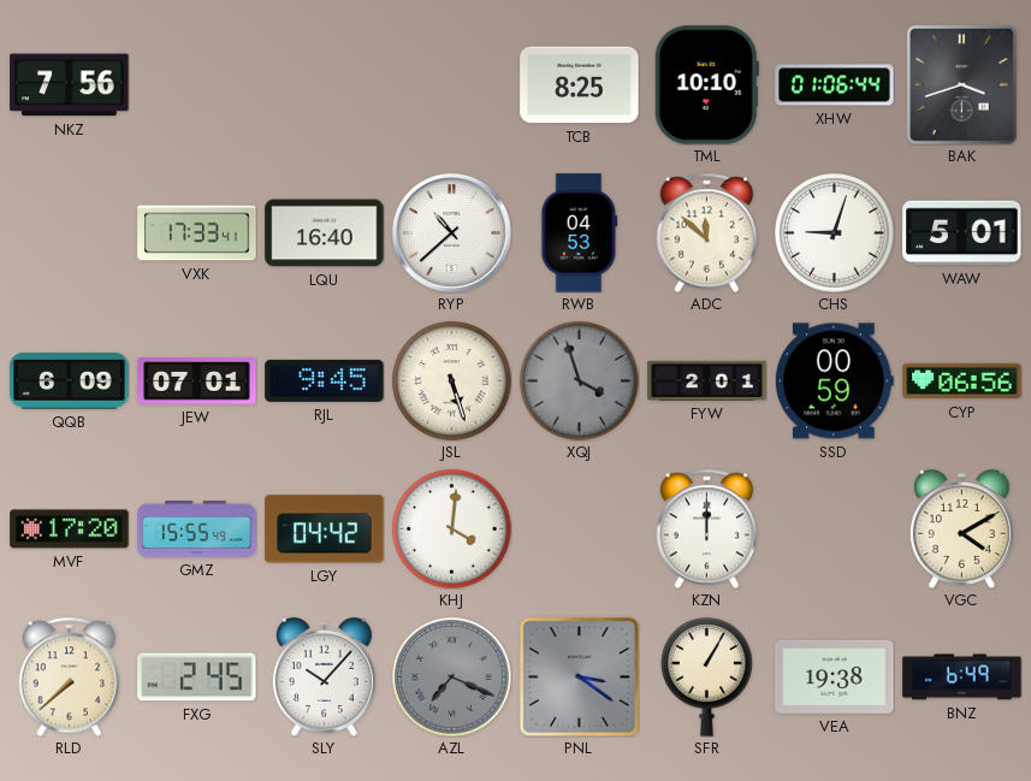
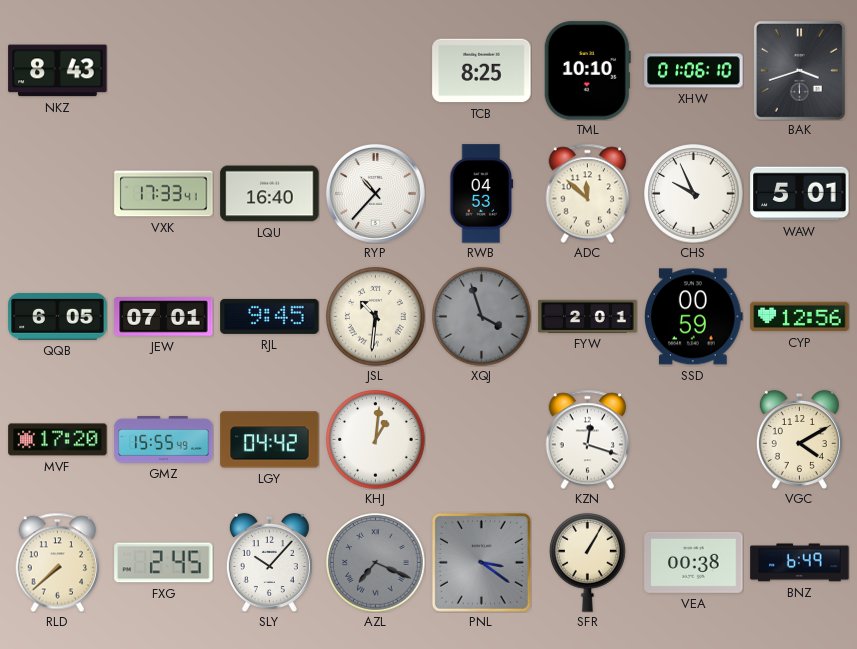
NKZ: 7:56 -> 8:43 (58, 71)
XHW: 01:06:44 -> 01:06:10 (694, 71)
RYP: 10:38 -> 10:37 (375, 193)
CHS: 9:03 -> 9:56 (694, 194)
QQB: 6:09 -> 6:05 (58, 316)
JSL: 5:27 -> 10:31 (376, 317)
CYP: 06:56 -> 12:56 (800, 317)
KHJ: 4:01 -> 1:01 (376, 440)
KZN: 12:00 -> 12:18 (588, 439)
VEA: 19:38 -> 00:38 (694, 562)
